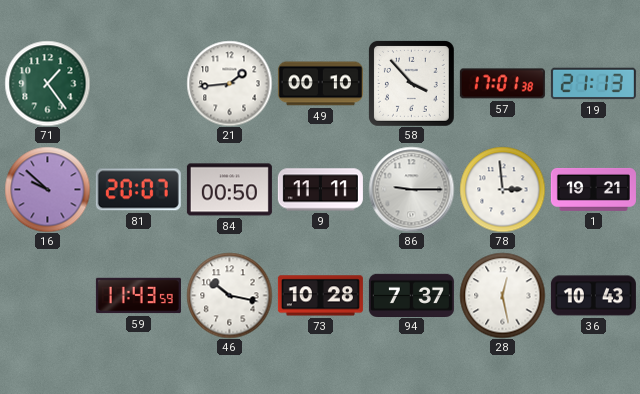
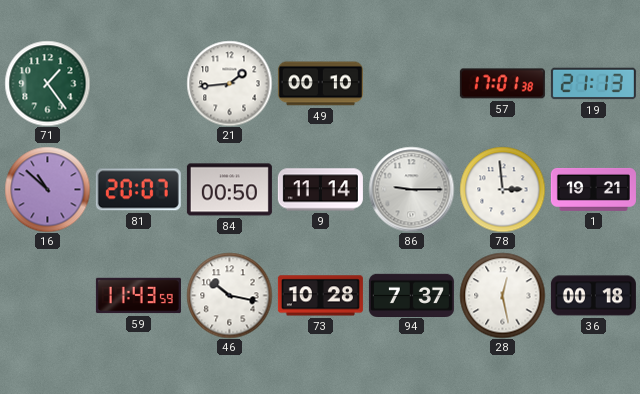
58: 3:53 -> none (411, 83)
16: 9:52 -> 10:52 (47, 189)
9: 11:11 -> 11:14 (320, 190)
36: 10:43 -> 00:18 (593, 296)
